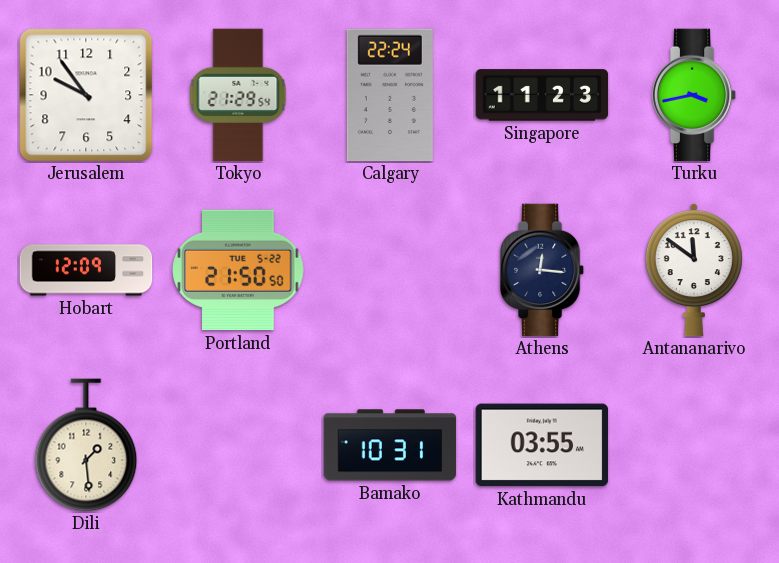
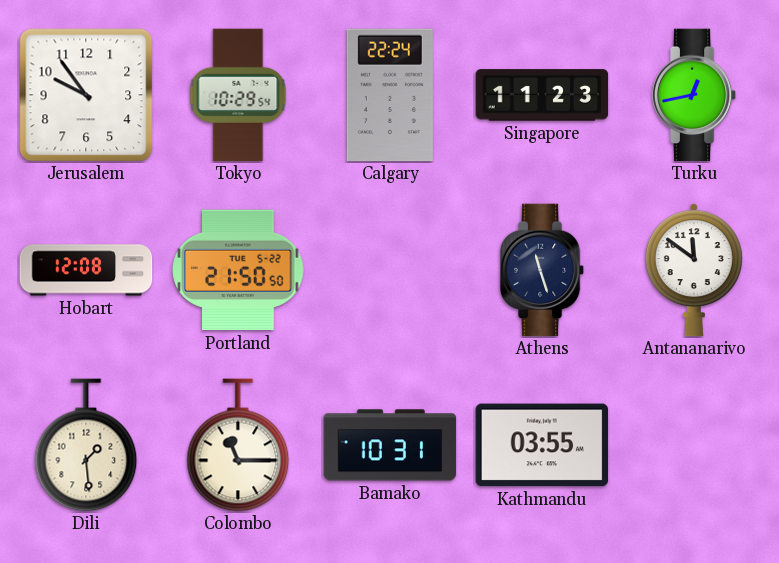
Tokyo: 21:29 -> 10:29 (238, 95)
Turku: 3:43 -> 12:43 (694, 95)
Hobart: 12:09 -> 12:08 (86, 270)
Athens: 12:16 -> 11:27 (542, 270)
Colombo: none -> 11:15 (238, 445)
